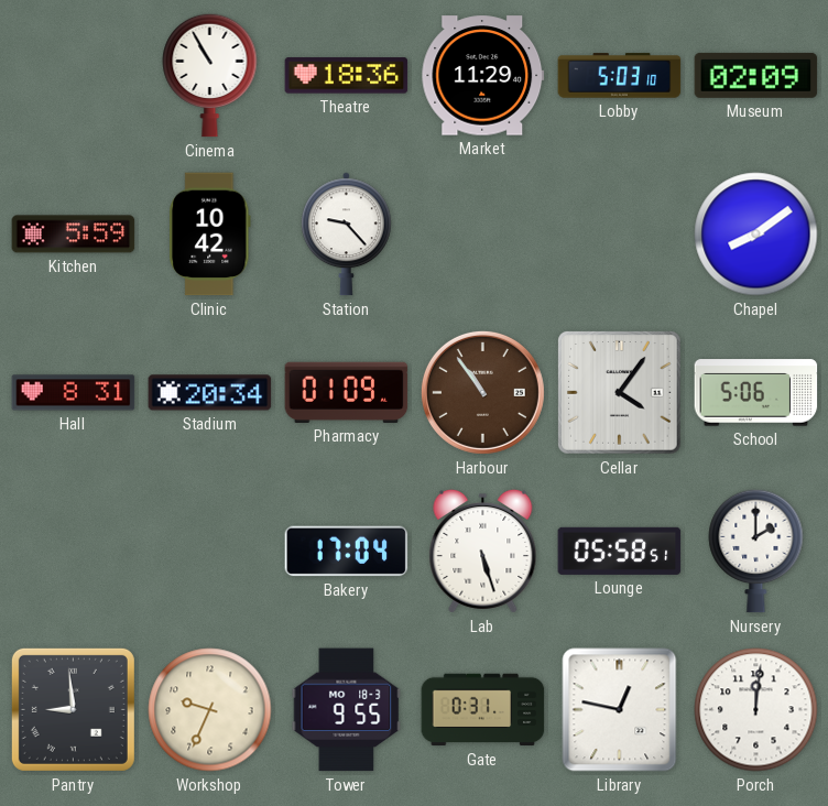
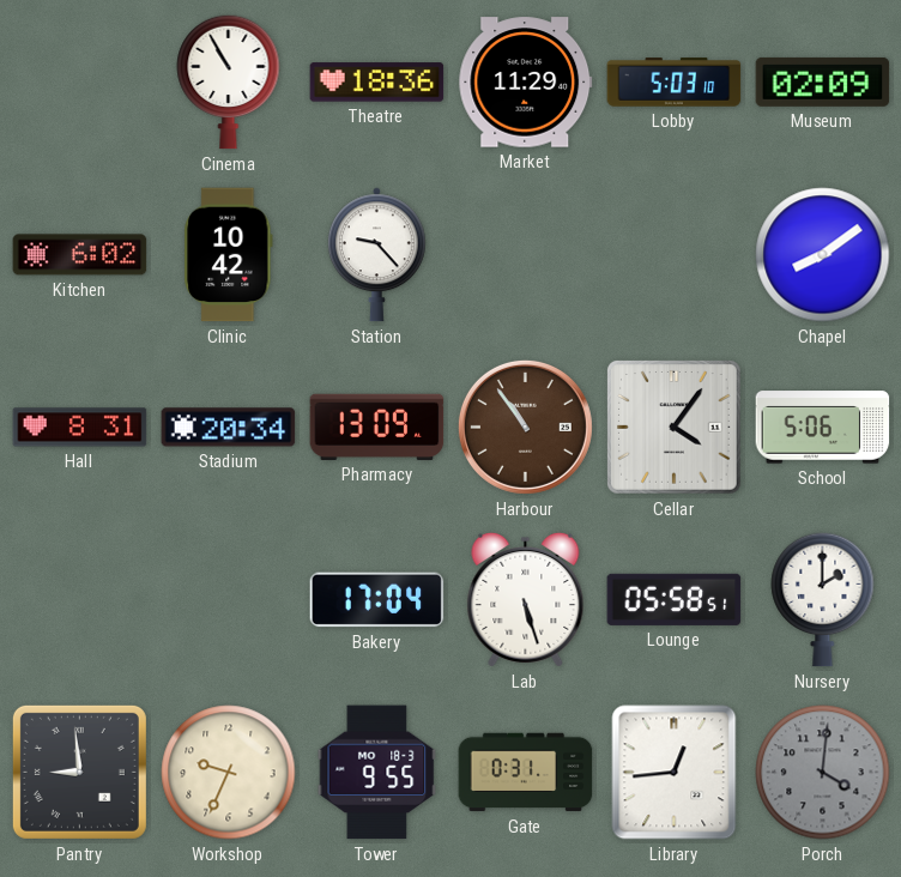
Kitchen: 5:59 -> 6:02 (80, 255)
Pharmacy: 01:09 -> 13:09 (377, 427)
Library: 12:47 -> 12:44 (675, 773)
Porch: 12:01 -> 4:01 (823, 773)
Porch dial: white -> grey (823, 773)
